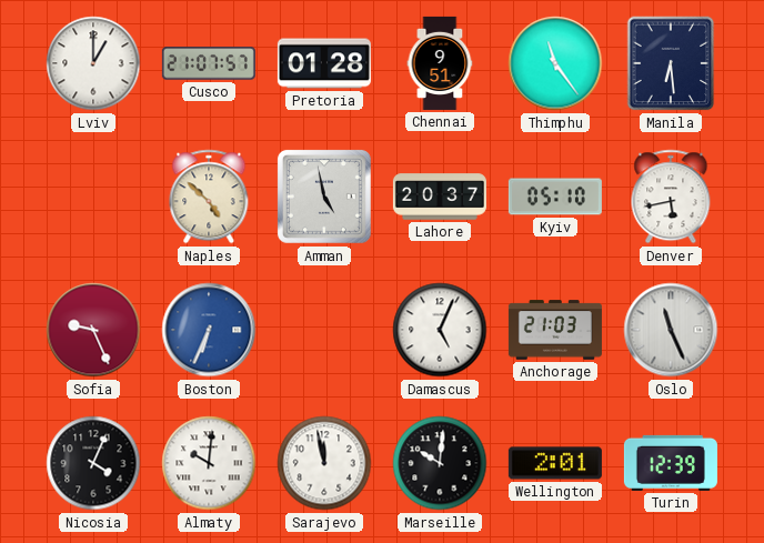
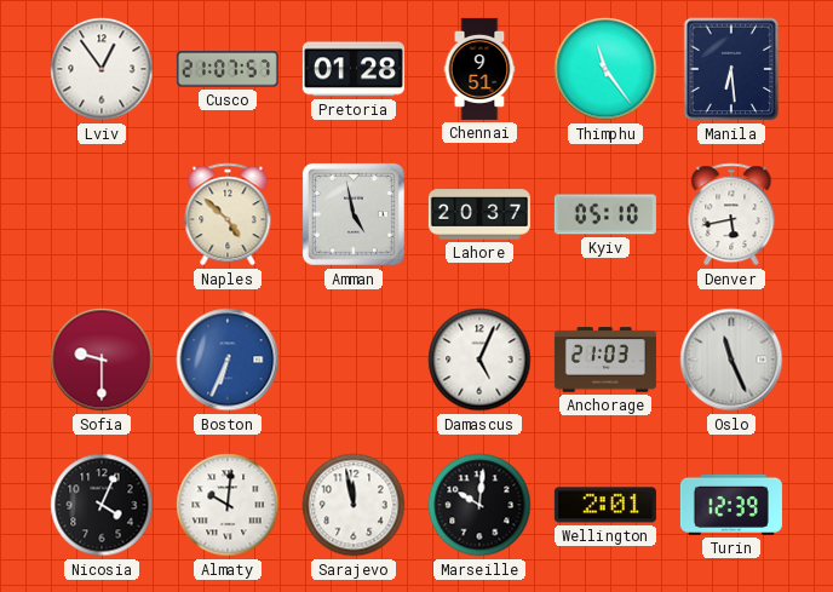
Lviv: 1:00 -> 12:54 (102, 69)
Sofia: 9:26 -> 9:30 (102, 360)
